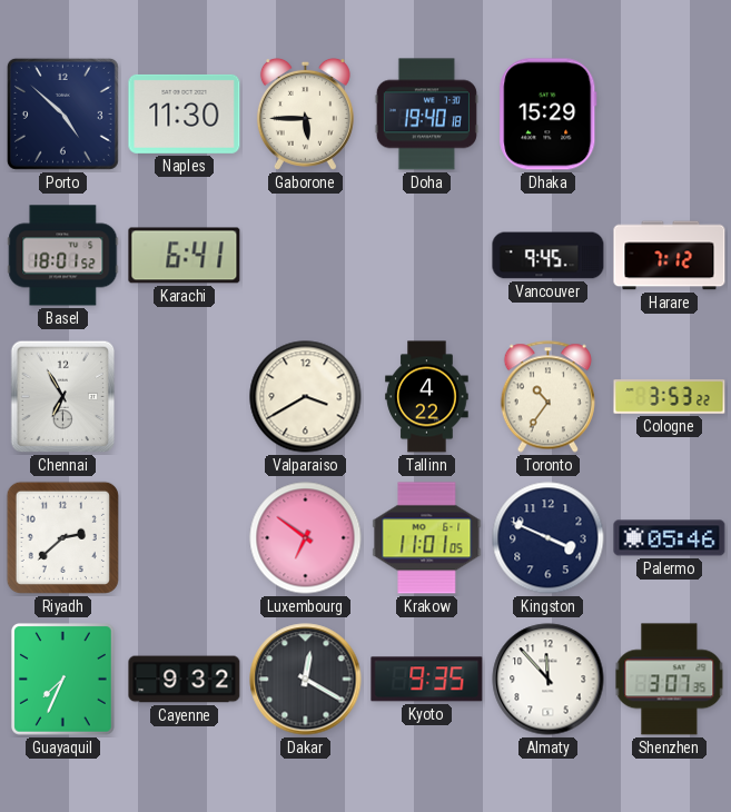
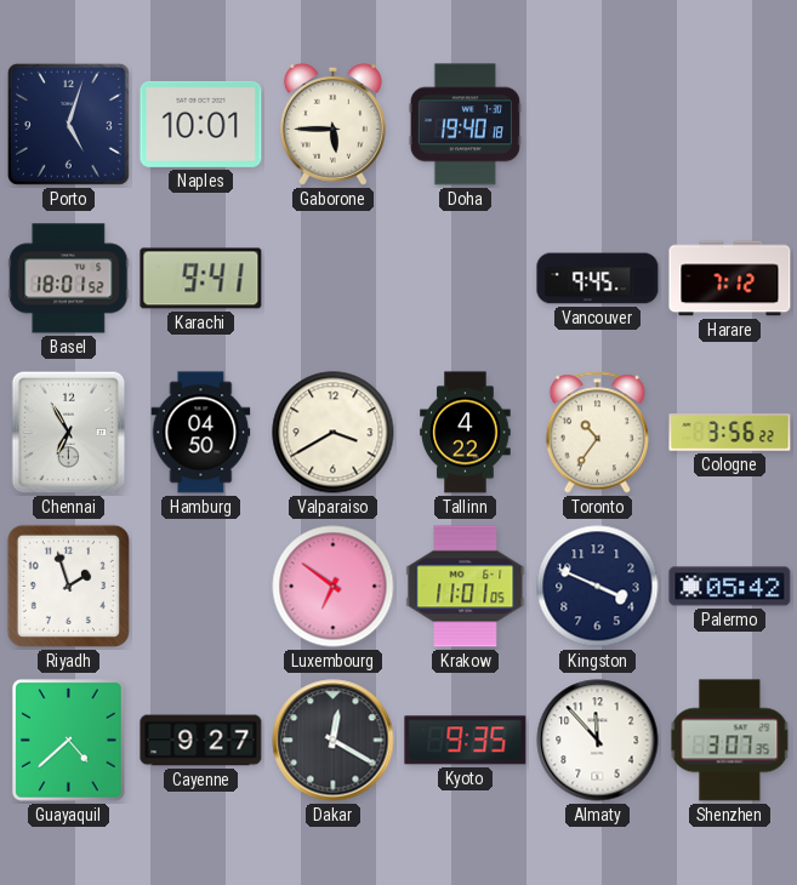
Porto: 4:52 -> 5:03 (68, 124)
Naples: 11:30 -> 10:01 (201, 124)
Dhaka: 15:29 -> none (549, 115)
Karachi: 6:41 -> 9:41 (201, 279)
Hamburg: none -> 04:50 (201, 433)
Cologne: 3:53 -> 3:56 (730, 433)
Riyadh: 2:38 -> 1:57 (68, 586)
Palermo: 05:46 -> 05:42 (730, 587)
Guayaquil: 7:34 -> 4:38 (69, 741)
Cayenne: 9:32 -> 9:27 (201, 741)
